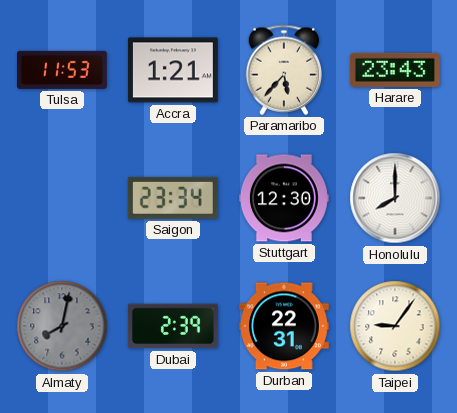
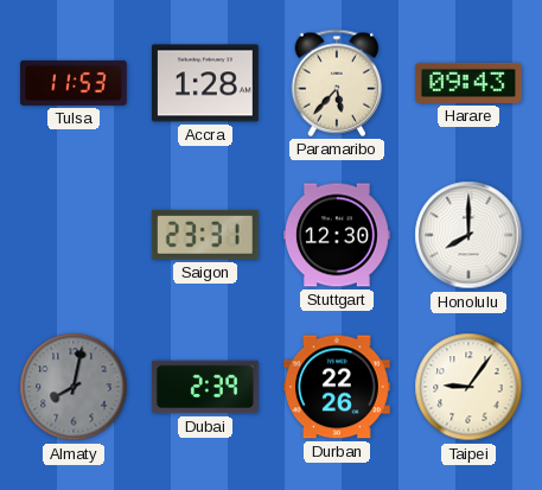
Accra: 1:21 -> 1:28 (205, 83)
Harare: 23:43 -> 09:43 (468, 83)
Saigon: 23:34 -> 23:31 (205, 235)
Durban: 22:31 -> 22:26 (337, 387)
